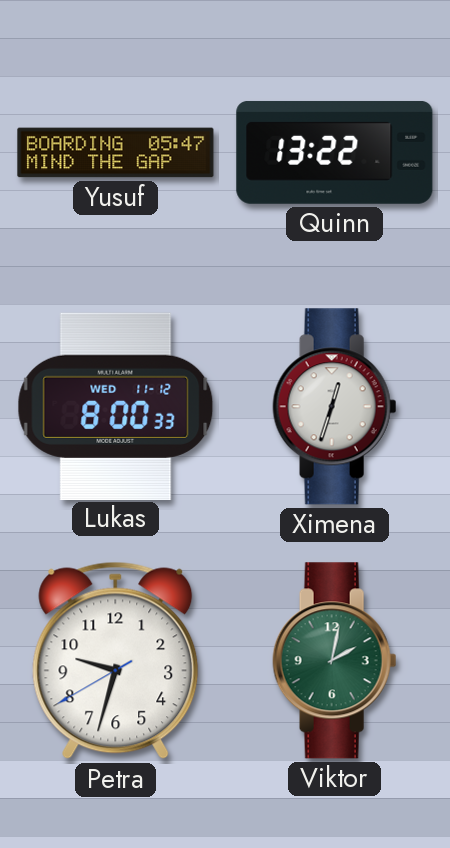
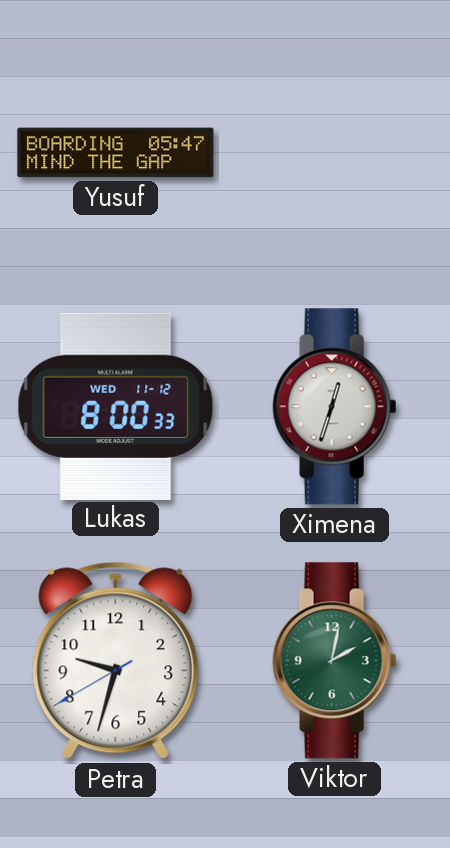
Quinn: 13:22 -> none (335, 152)
